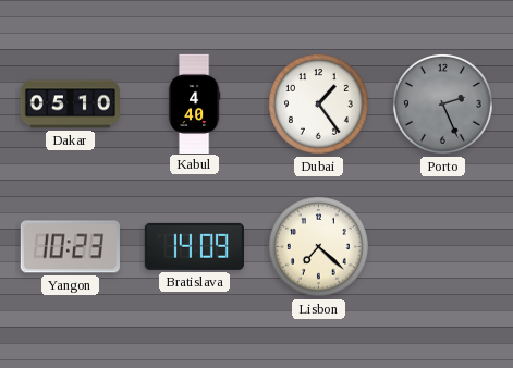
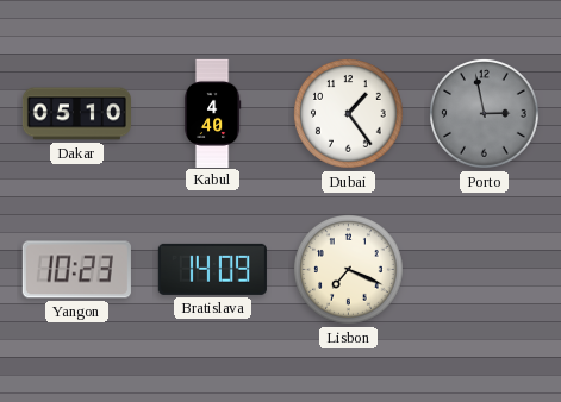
Porto: 2:26 -> 2:58 (485, 114)
Lisbon: 7:22 -> 7:19 (349, 270)
